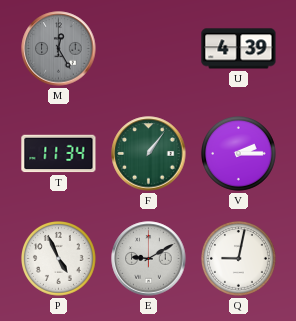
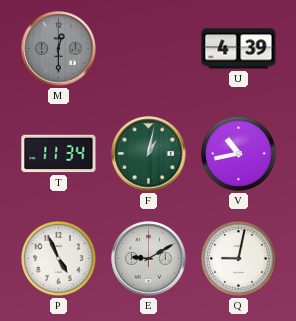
M: 12:25 -> 12:30 (59, 49)
F: 1:06 -> 1:02 (149, 154)
V: 2:15 -> 10:43 (239, 154)
